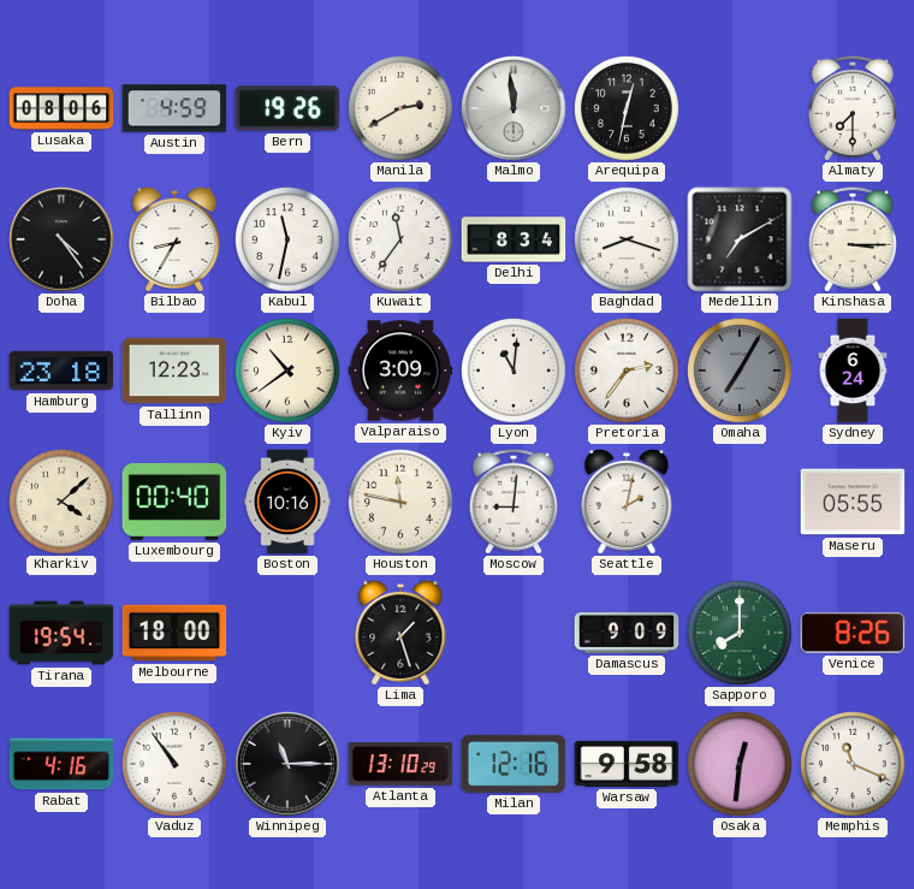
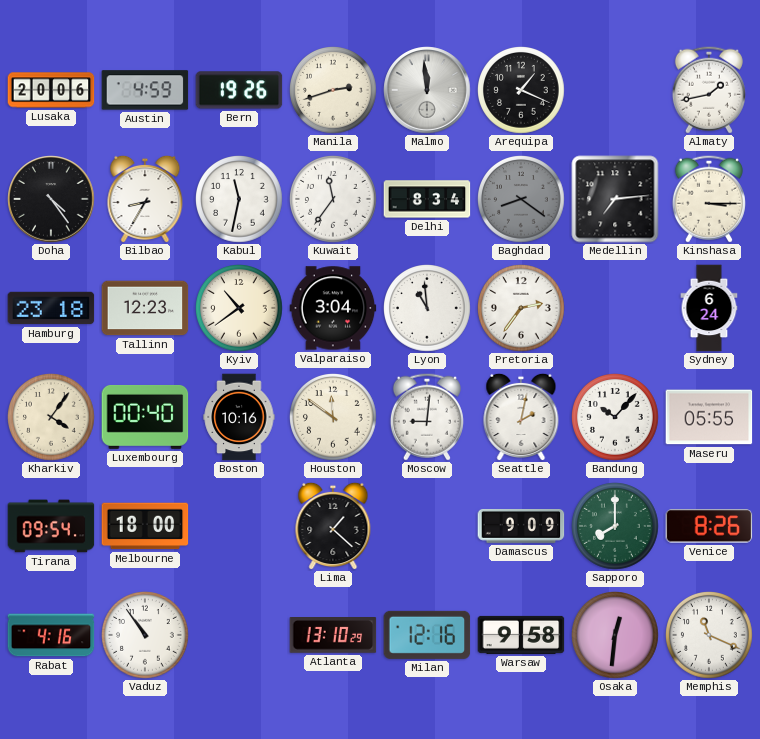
Lusaka: 08:06 -> 20:06 (51, 90)
Manila: 2:40 -> 2:42 (334, 91)
Arequipa: 12:32 -> 1:19 (522, 91)
Almaty: 7:30 -> 1:43 (709, 90)
Baghdad: 8:18 -> 8:21 (522, 200)
Baghdad dial: white -> grey (522, 200)
Medellin: 7:10 -> 7:14 (615, 199)
Valparaiso: 3:09 -> 3:04 (333, 308)
Lyon: 11:01 -> 10:59 (428, 309)
Omaha: 7:05 -> none (741, 372)
Kharkiv: 4:08 -> 4:06 (52, 418)
Houston: 11:47 -> 11:51 (334, 418)
Bandung: none -> 10:07 (616, 418)
Tirana: 19:54 -> 09:54 (51, 526)
Lima: 1:27 -> 1:22 (333, 526)
Winnipeg: 11:15 -> none (287, 764)
